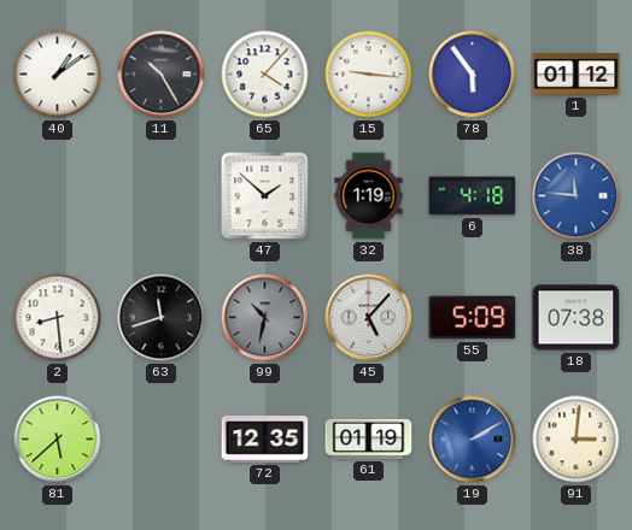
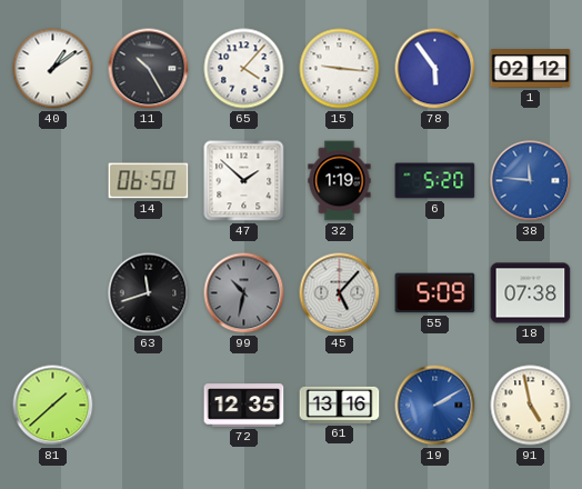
1: 01:12 -> 02:12 (531, 69)
14: none -> 06:50 (149, 181)
6: 4:18 -> 5:20 (435, 181)
2: 8:29 -> none (58, 318)
81: 5:38 -> 1:38 (53, 406)
61: 01:19 -> 13:16 (340, 405)
91: 3:01 -> 4:58 (531, 406)
